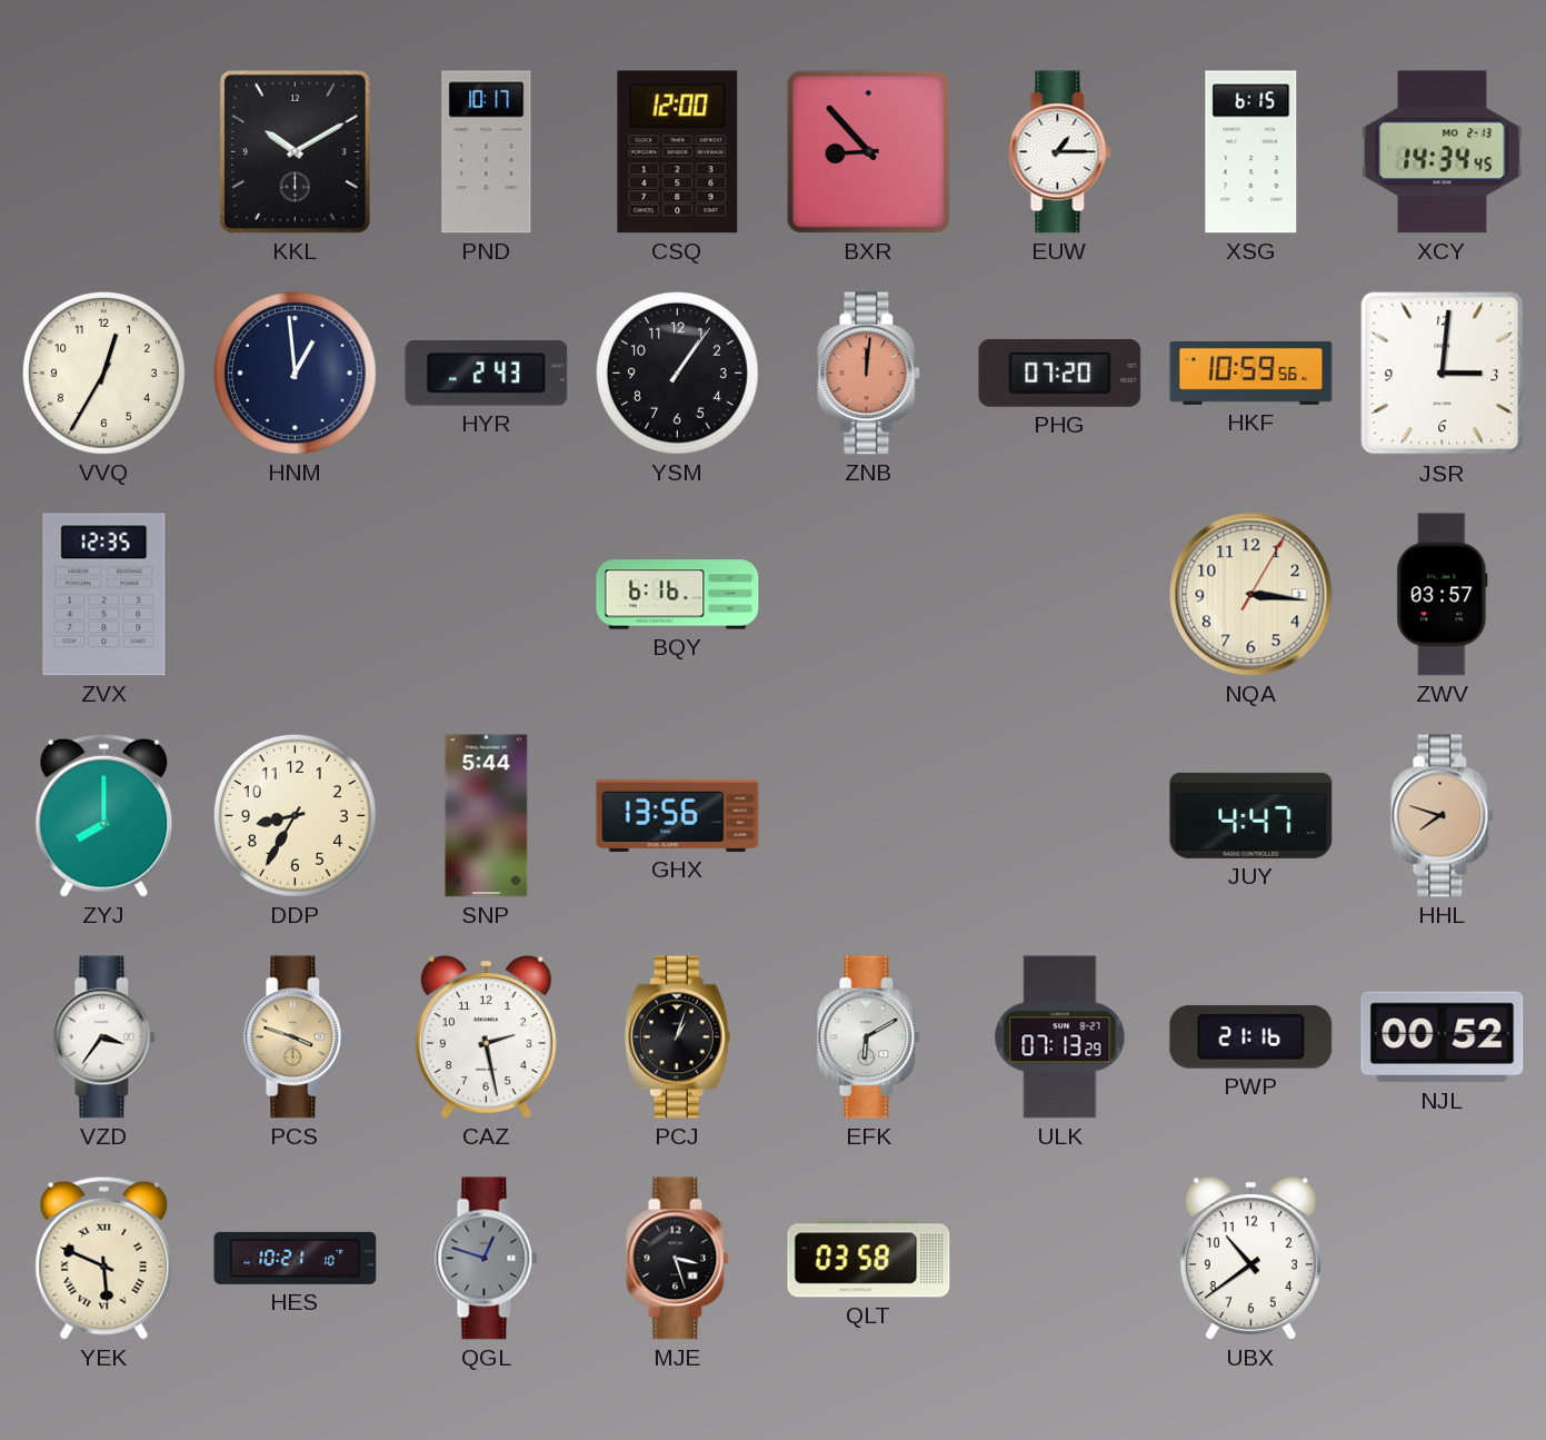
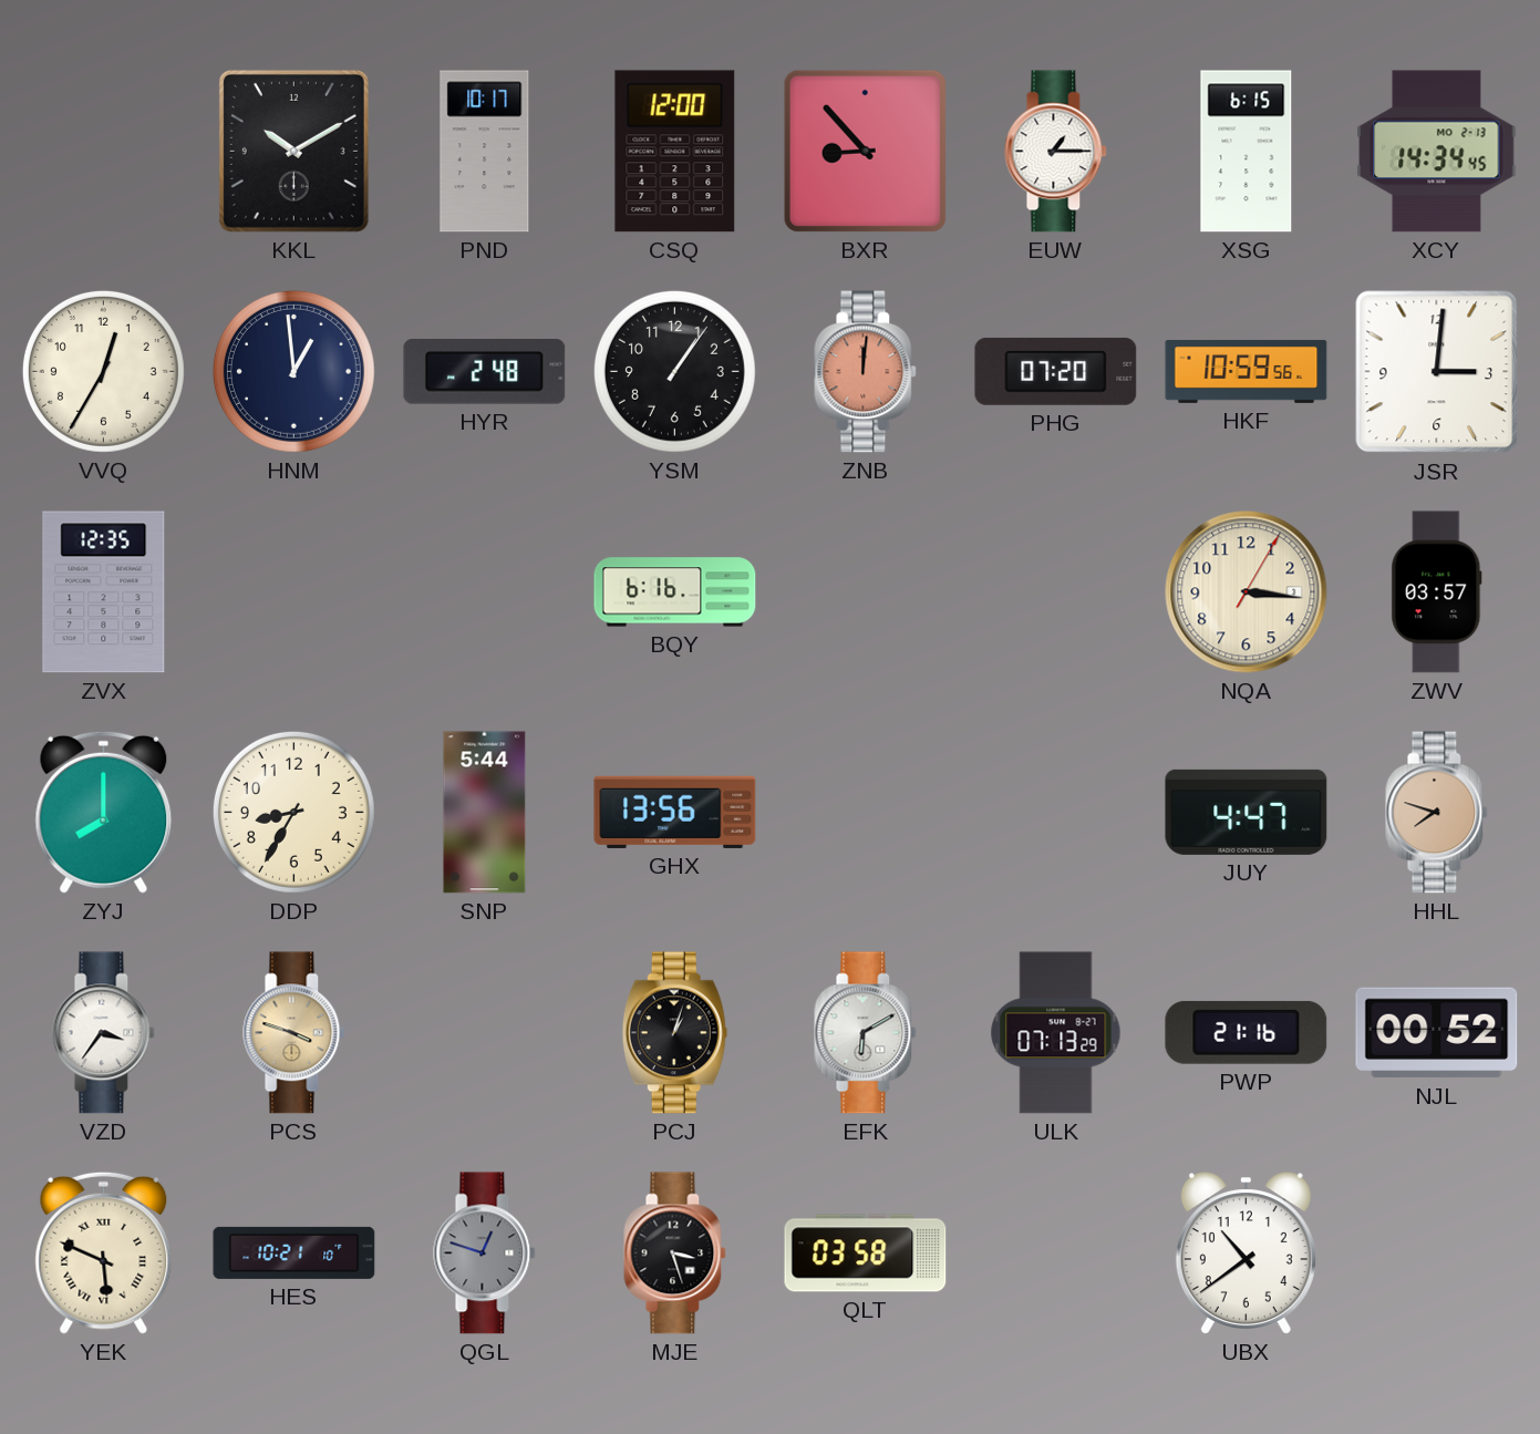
HYR: 2:43 -> 2:48 (485, 372)
CAZ: 2:28 -> none (486, 1037)
